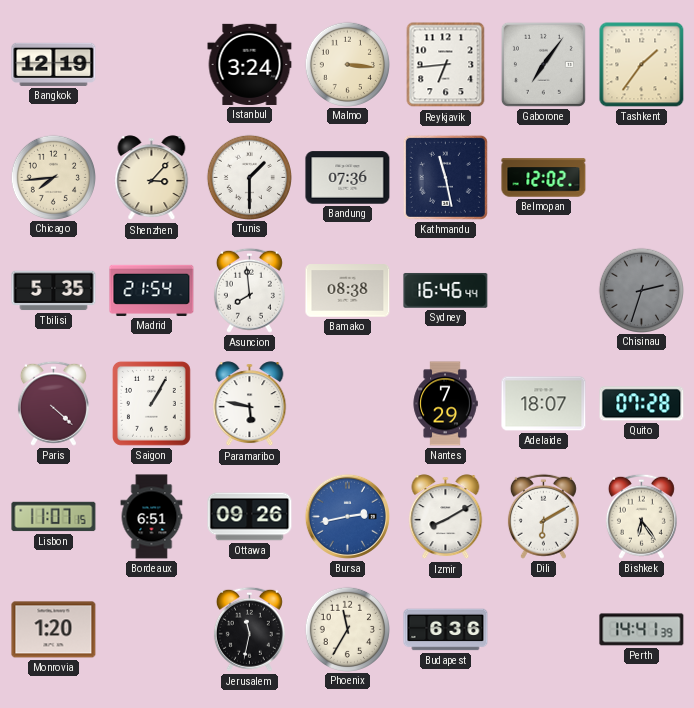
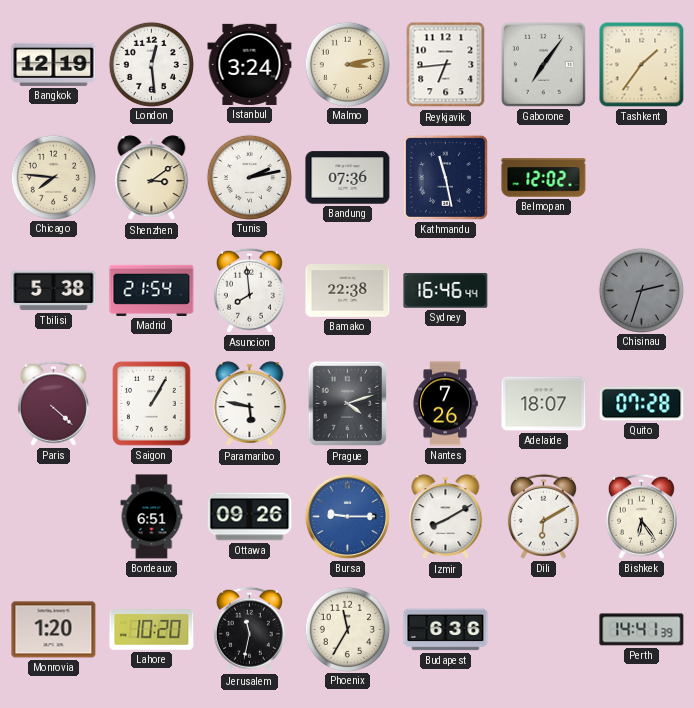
London: none -> 12:29 (151, 64)
Malmo: 3:16 -> 3:13 (347, 64)
Chicago: 7:44 -> 7:46 (53, 177)
Shenzhen: 3:07 -> 3:09 (152, 178)
Tunis: 1:30 -> 2:13 (249, 177)
Tbilisi: 5:35 -> 5:38 (54, 291)
Bamako: 08:38 -> 22:38 (348, 291)
Prague: none -> 4:12 (348, 404)
Nantes: 7:29 -> 7:26 (445, 404)
Lisbon: 11:07 -> none (54, 517)
Bursa: 2:43 -> 9:15 (347, 516)
Lahore: none -> 10:20 (152, 630)
